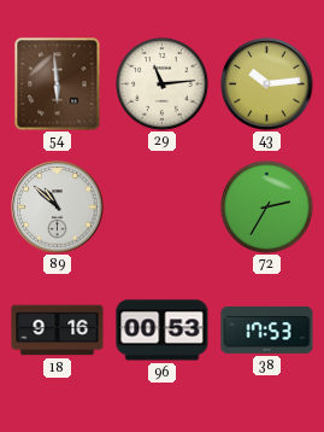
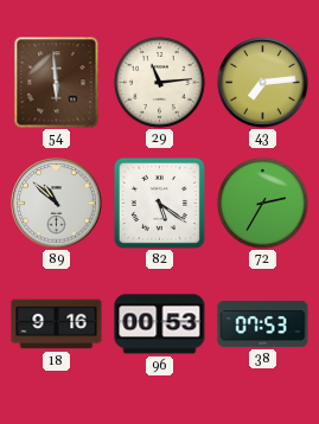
43: 10:14 -> 7:14 (263, 83)
82: none -> 5:21 (159, 203)
38: 17:53 -> 07:53 (263, 323)
